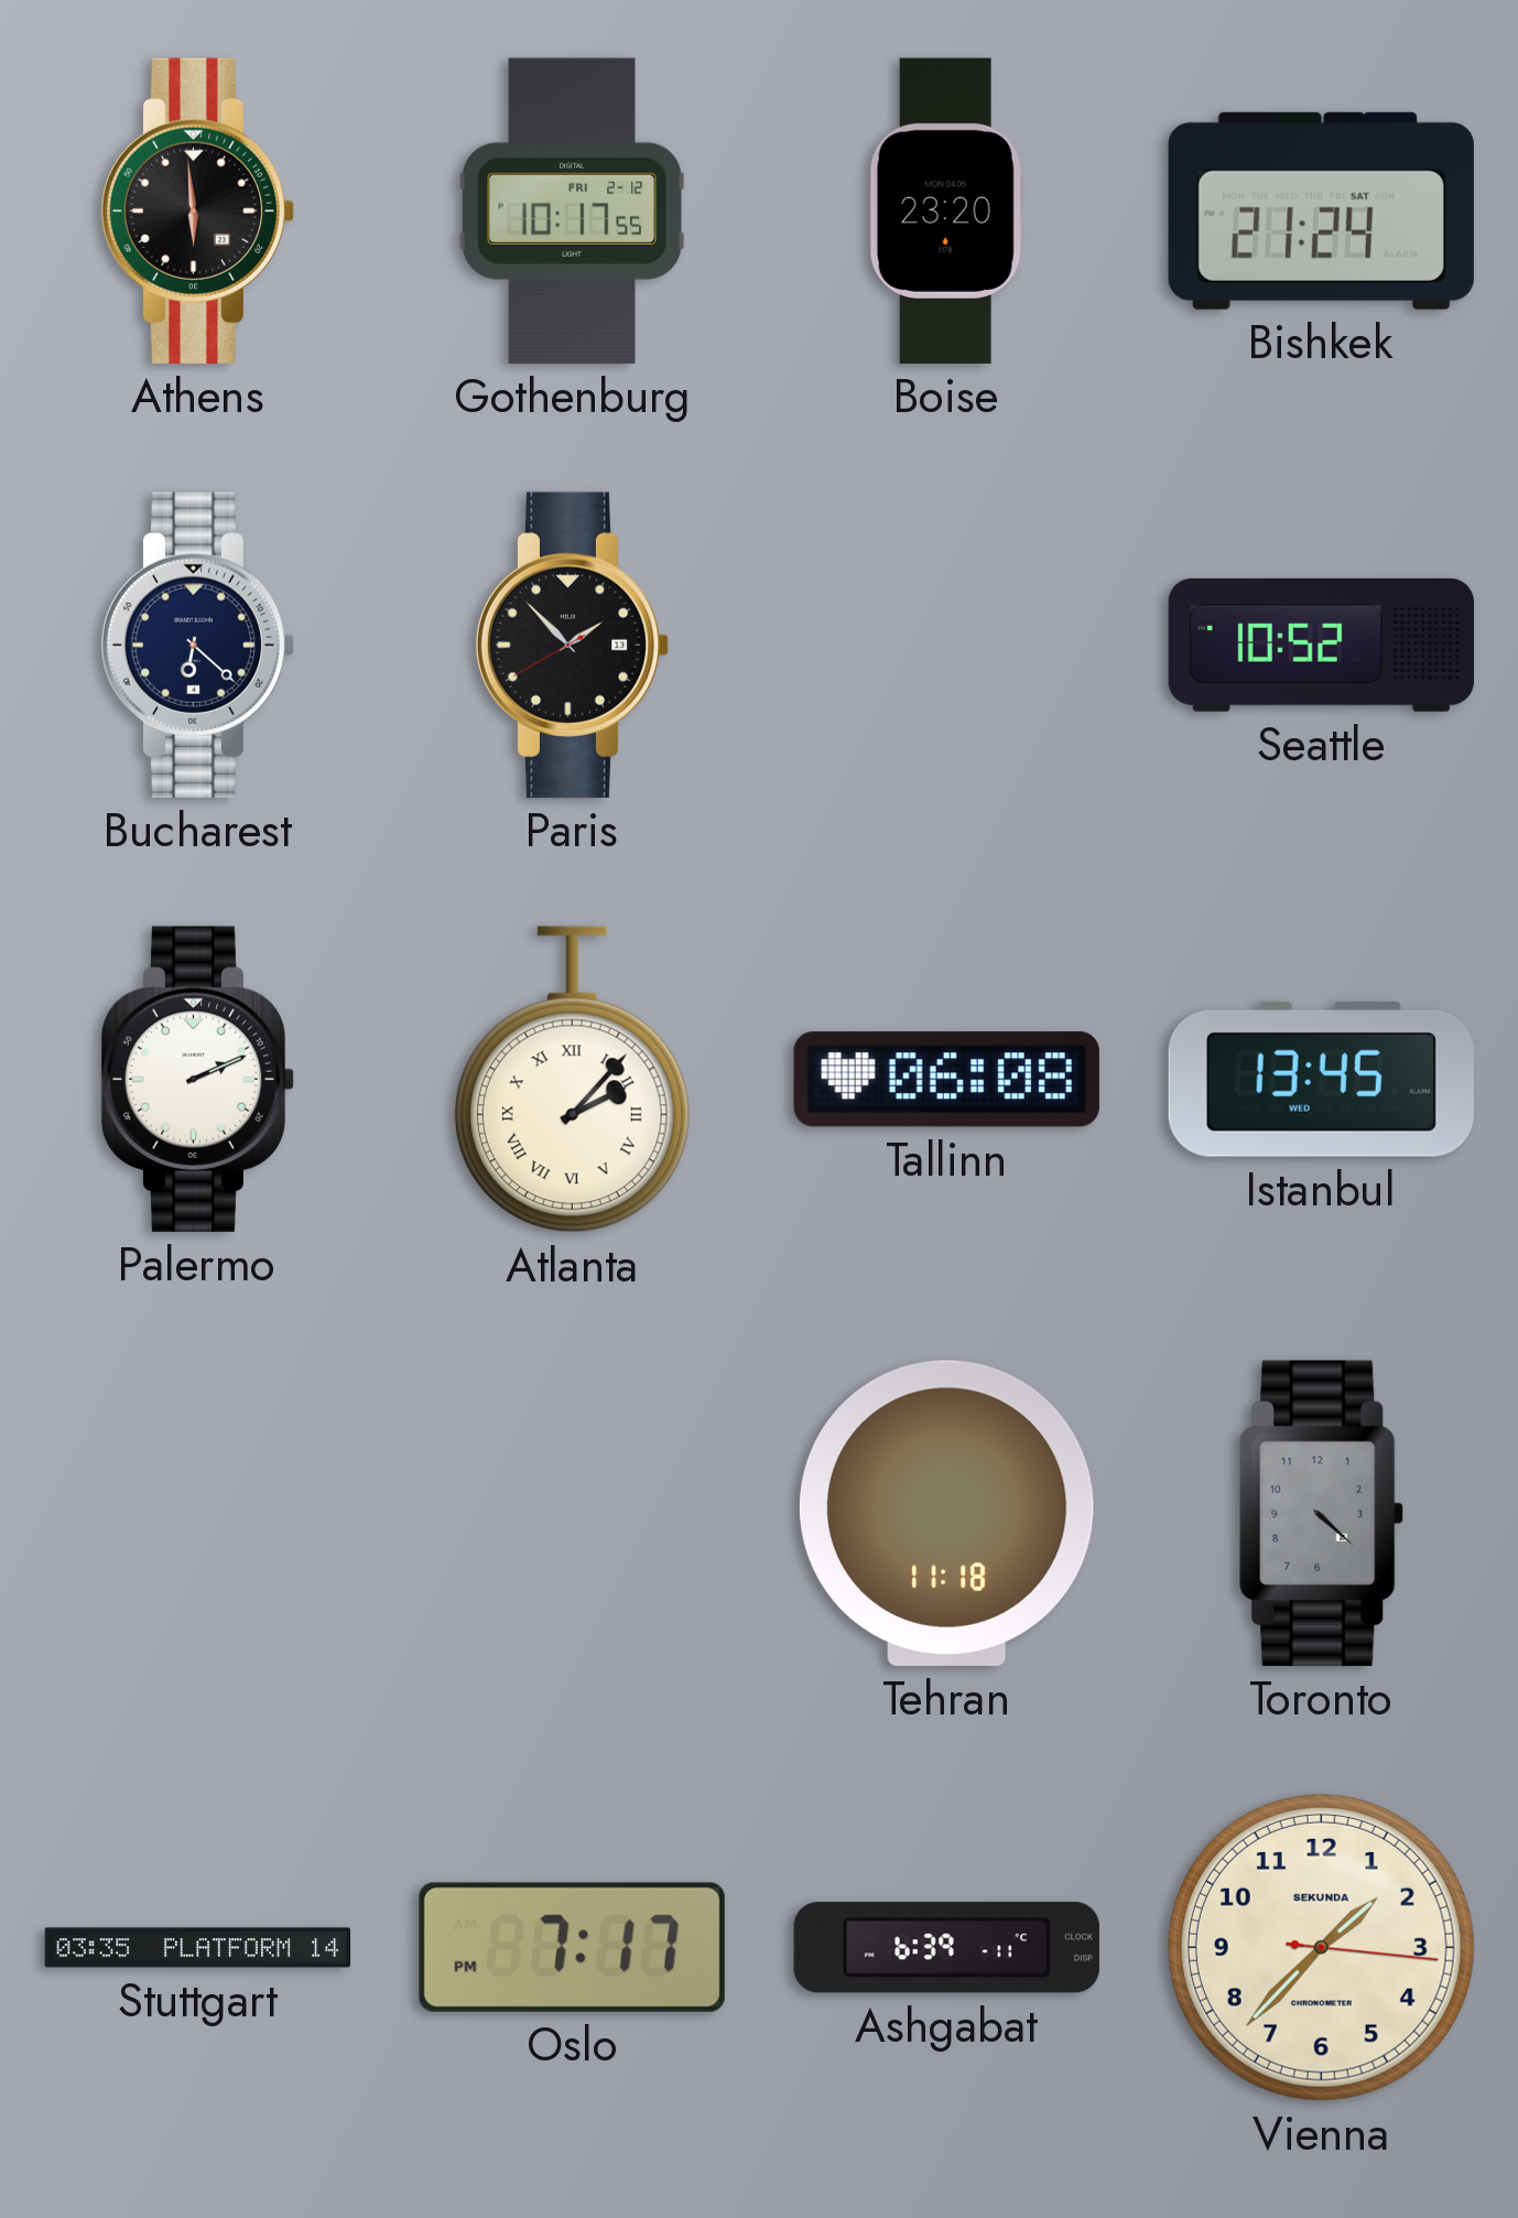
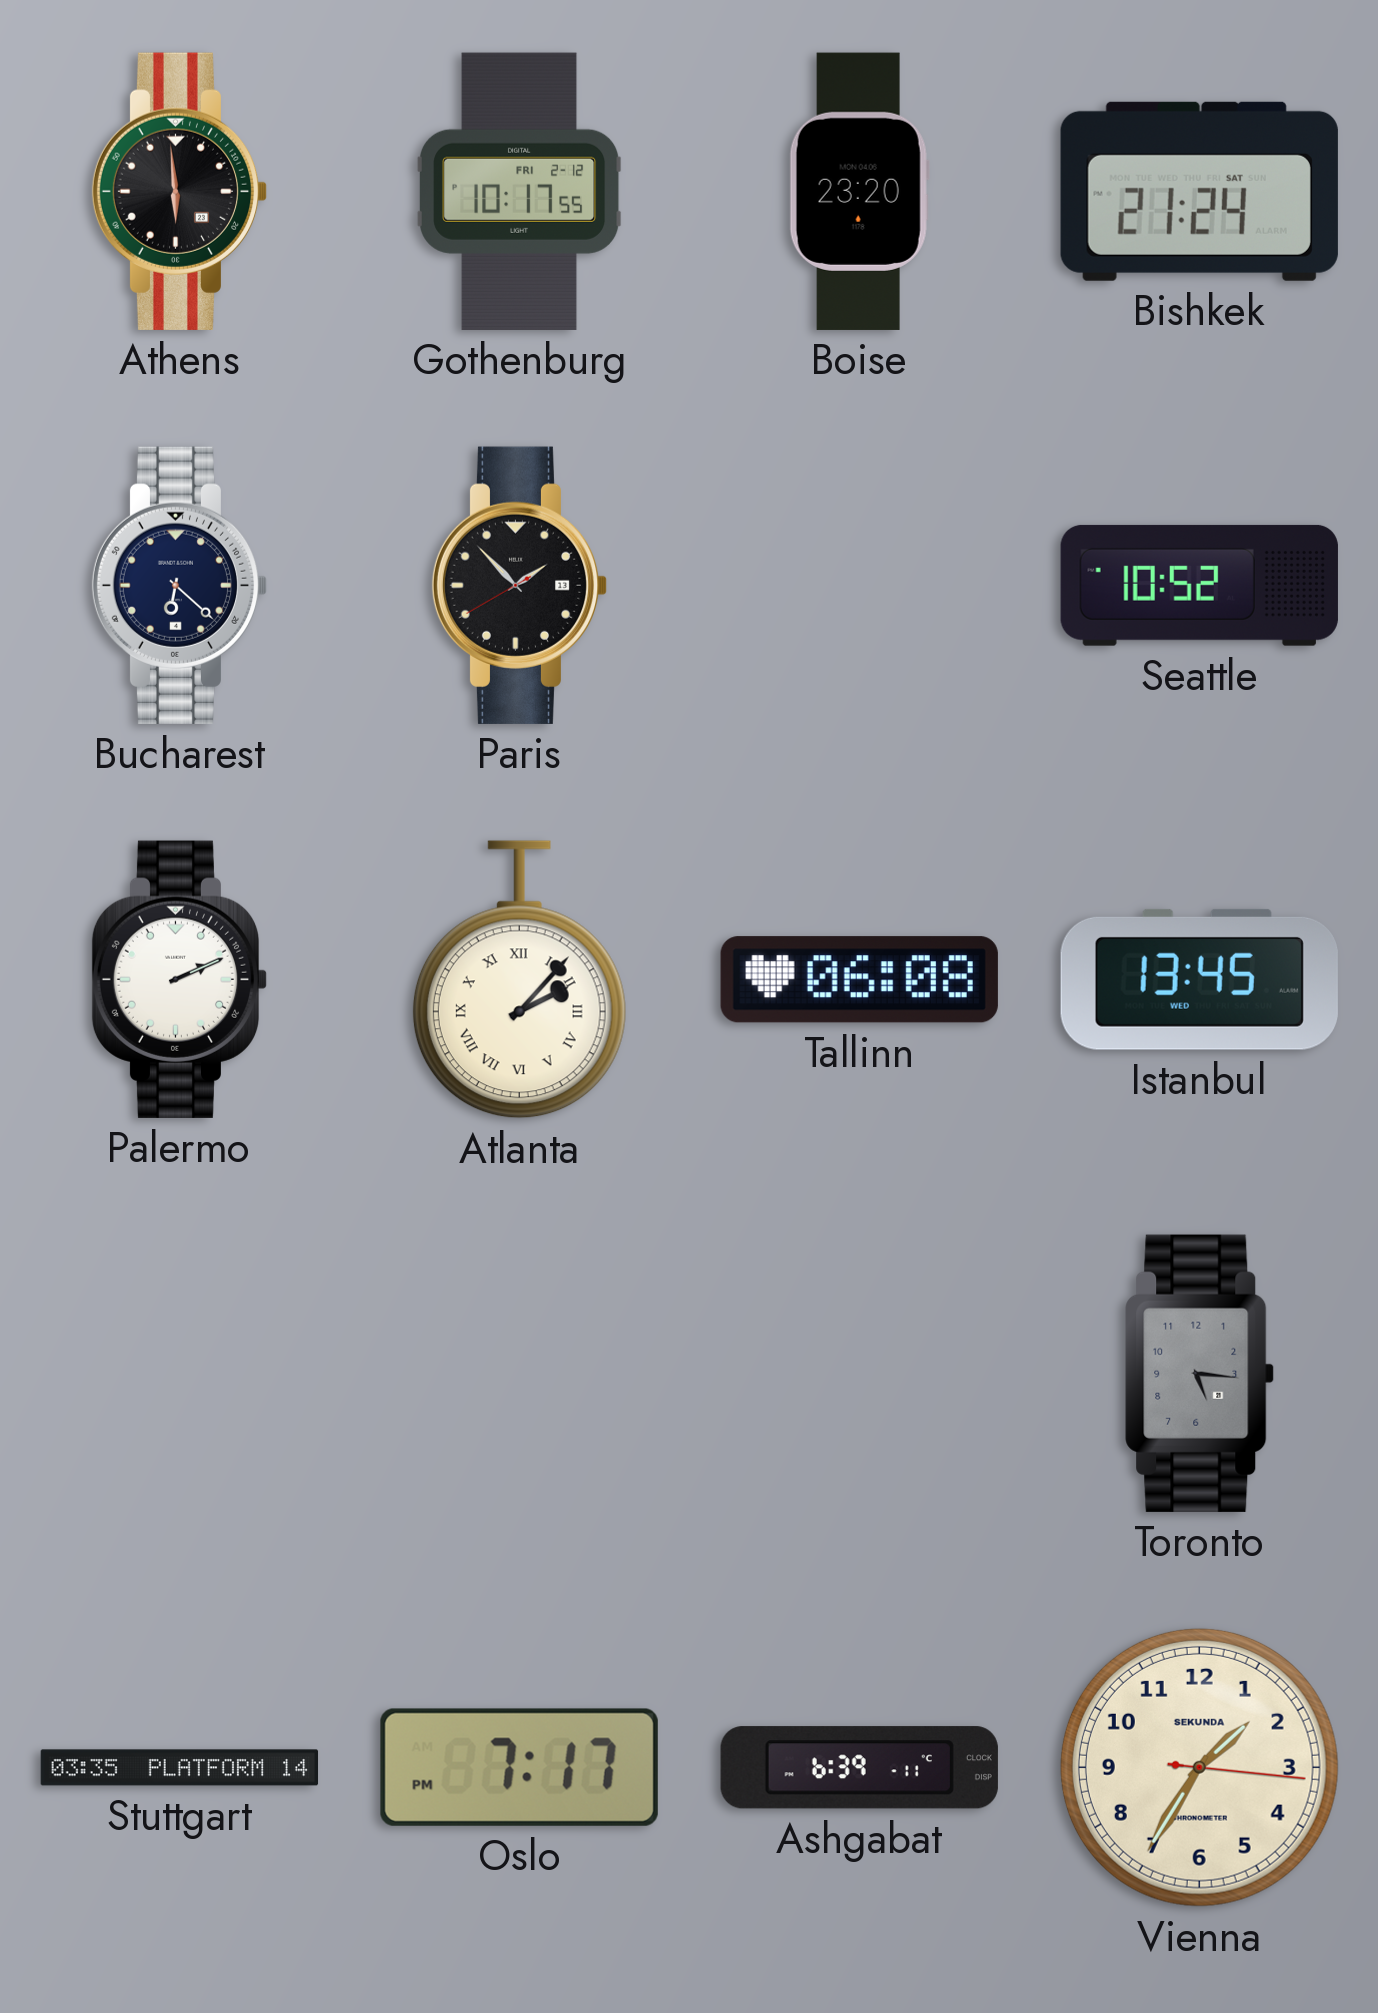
Tehran: 11:18 -> none (946, 1513)
Toronto: 4:22 -> 5:16 (1200, 1373)
Vienna: 1:37 -> 1:35 (1199, 1767)
